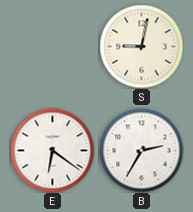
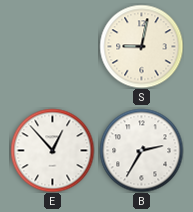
E: 6:21 -> 12:53 (52, 150)
